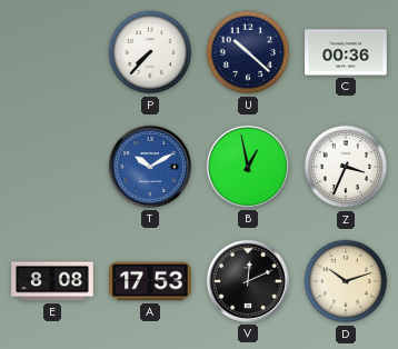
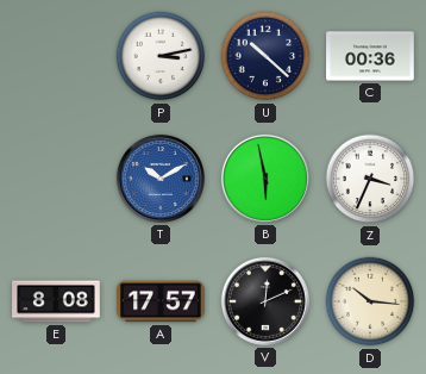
P: 7:37 -> 3:13 (161, 56)
B: 12:58 -> 5:58 (265, 179)
A: 17:53 -> 17:57 (162, 301)
D: 10:12 -> 10:16 (370, 301)
